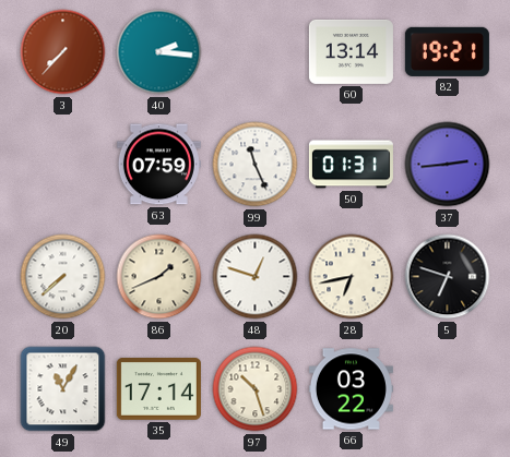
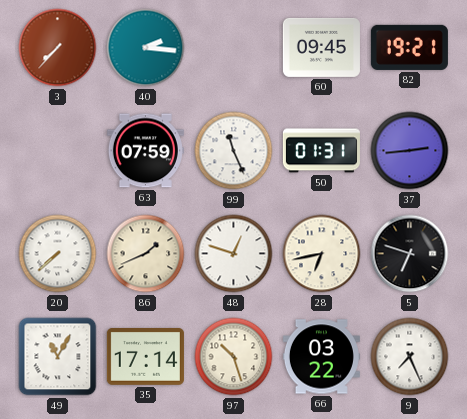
60: 13:14 -> 09:45 (321, 47)
9: none -> 7:26 (410, 357)
